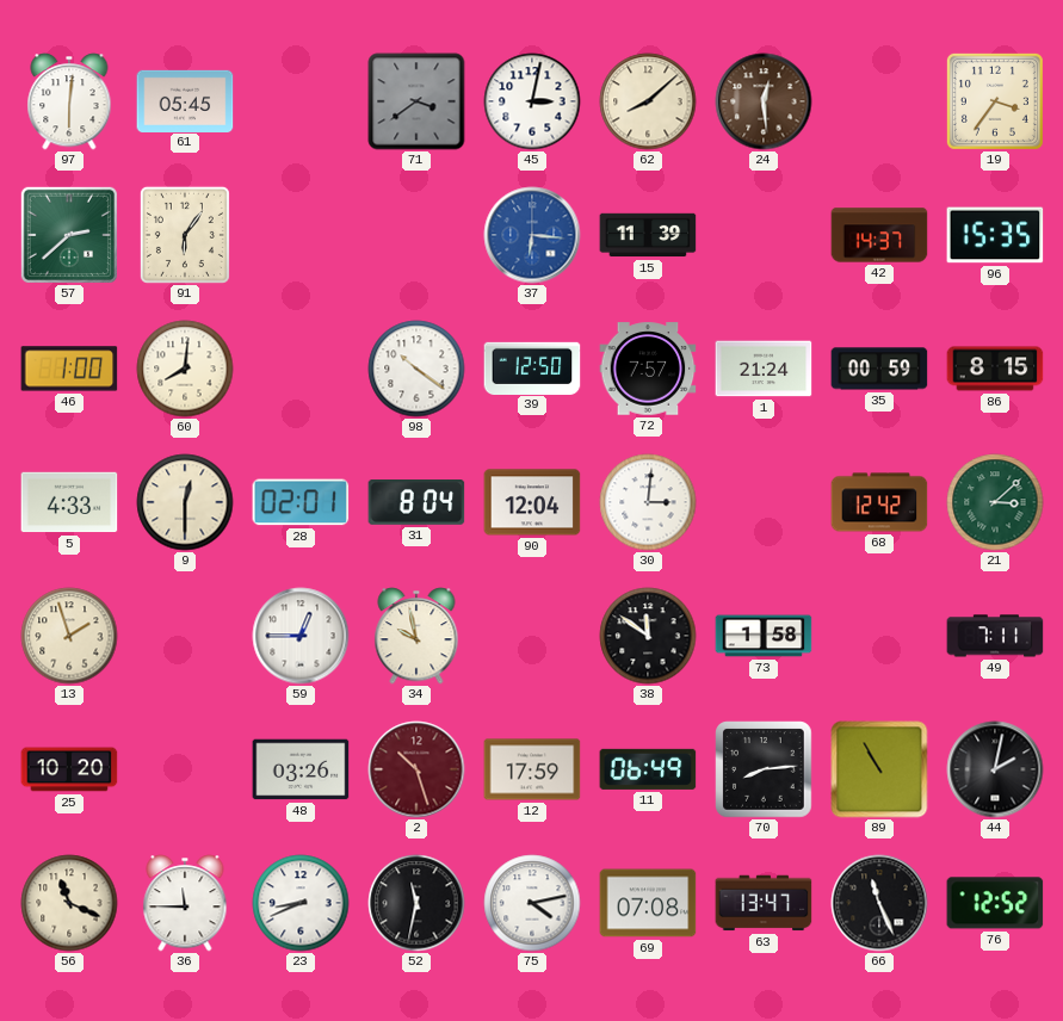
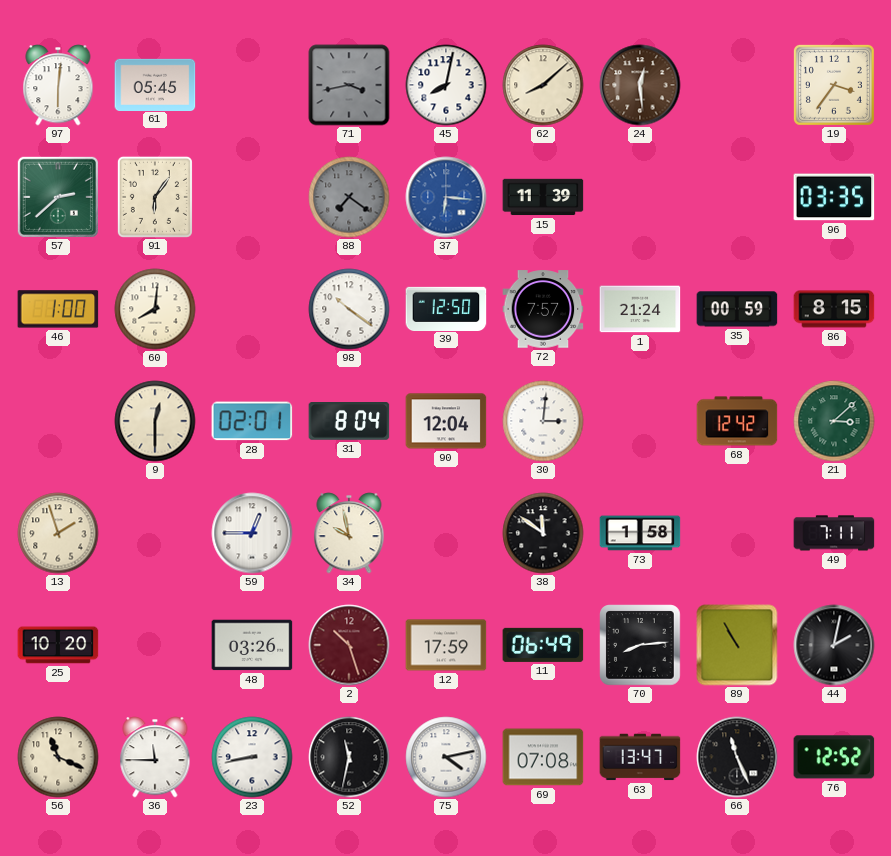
71: 3:39 -> 3:43 (349, 85)
45: 3:02 -> 8:02 (446, 85)
88: none -> 7:21 (349, 197)
42: 14:37 -> none (879, 235)
96: 15:35 -> 03:35 (834, 197)
5: 4:33 -> none (69, 502)
23: 8:41 -> 8:43 (252, 757)
